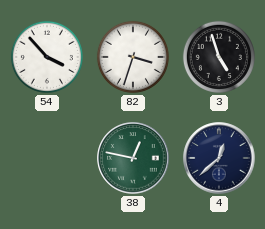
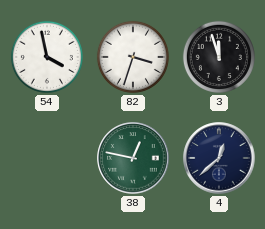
54: 3:53 -> 3:58 (47, 57)
3: 4:57 -> 11:57 (219, 57)
